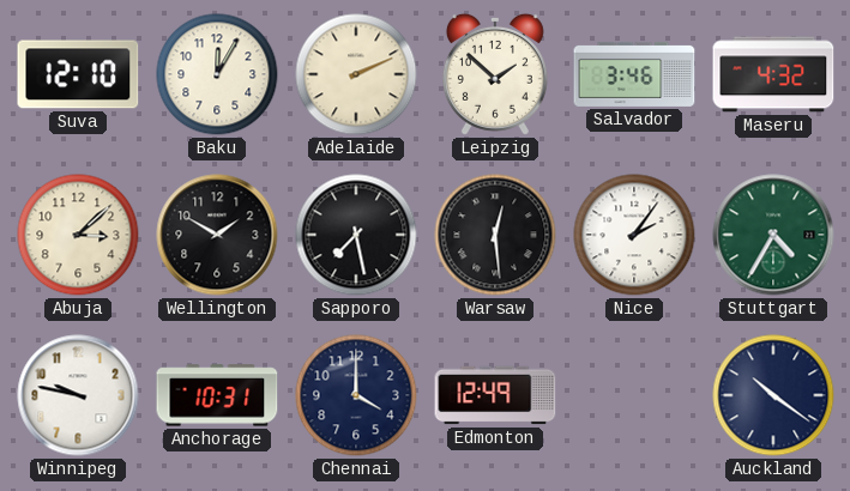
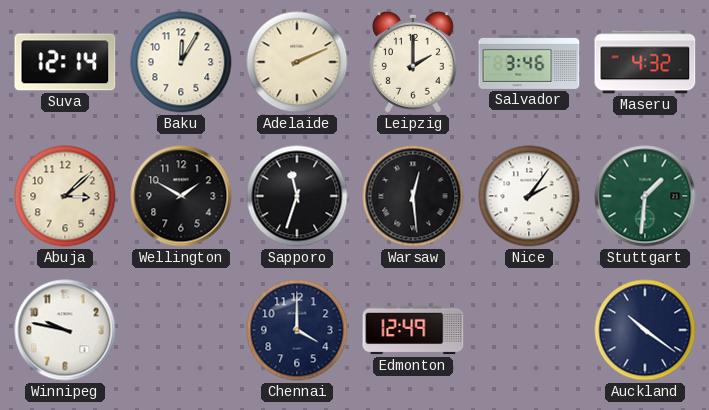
Suva: 12:10 -> 12:14 (65, 62)
Leipzig: 1:52 -> 2:00 (413, 62)
Sapporo: 7:28 -> 11:33 (297, 196)
Stuttgart: 4:35 -> 1:31 (645, 196)
Anchorage: 10:31 -> none (217, 395)
